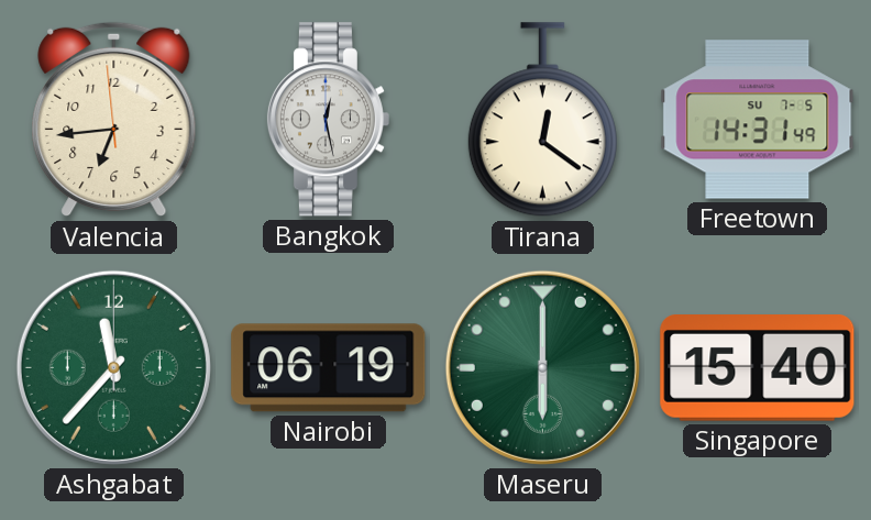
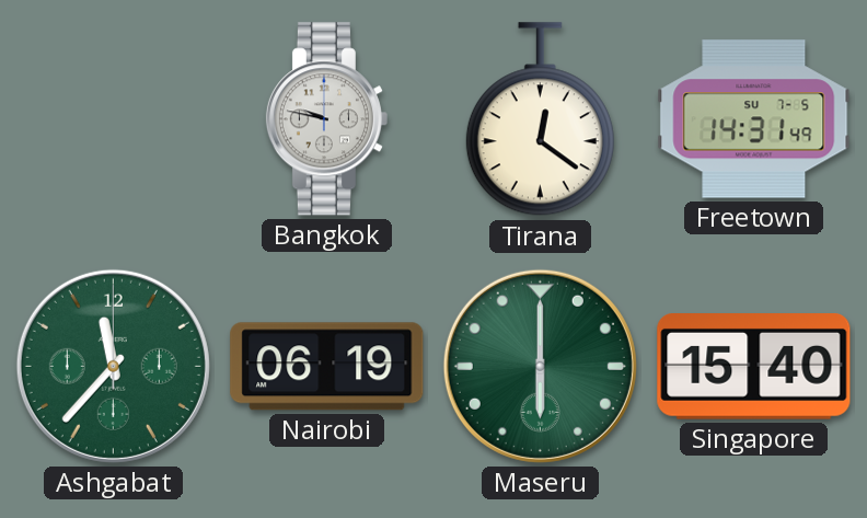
Valencia: 6:43 -> none (114, 120)
Bangkok: 12:28 -> 9:47 (326, 119)
